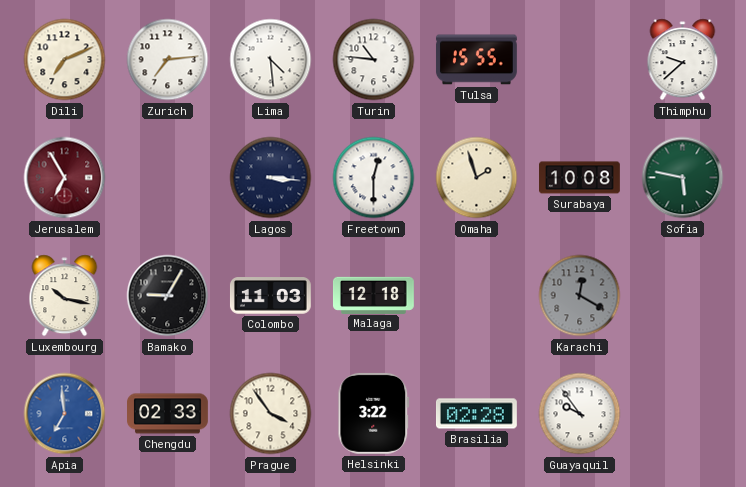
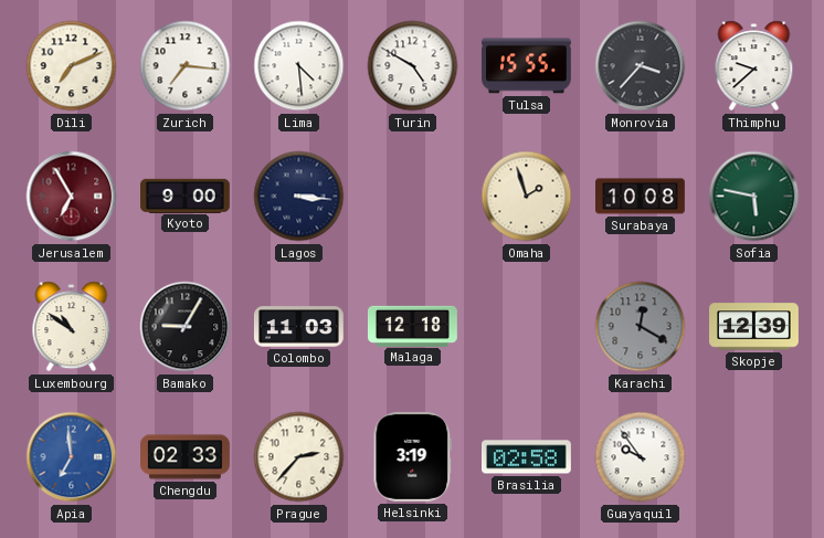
Zurich: 7:14 -> 7:16 (186, 66)
Turin: 10:46 -> 4:50 (413, 66)
Monrovia: none -> 3:37 (641, 66)
Kyoto: none -> 9:00 (186, 196)
Freetown: 12:30 -> none (374, 178)
Luxembourg: 10:17 -> 10:51 (72, 327)
Skopje: none -> 12:39 (754, 327)
Prague: 3:54 -> 2:37 (299, 457)
Helsinki: 3:22 -> 3:19 (413, 456)
Brasilia: 02:28 -> 02:58 (527, 457)
